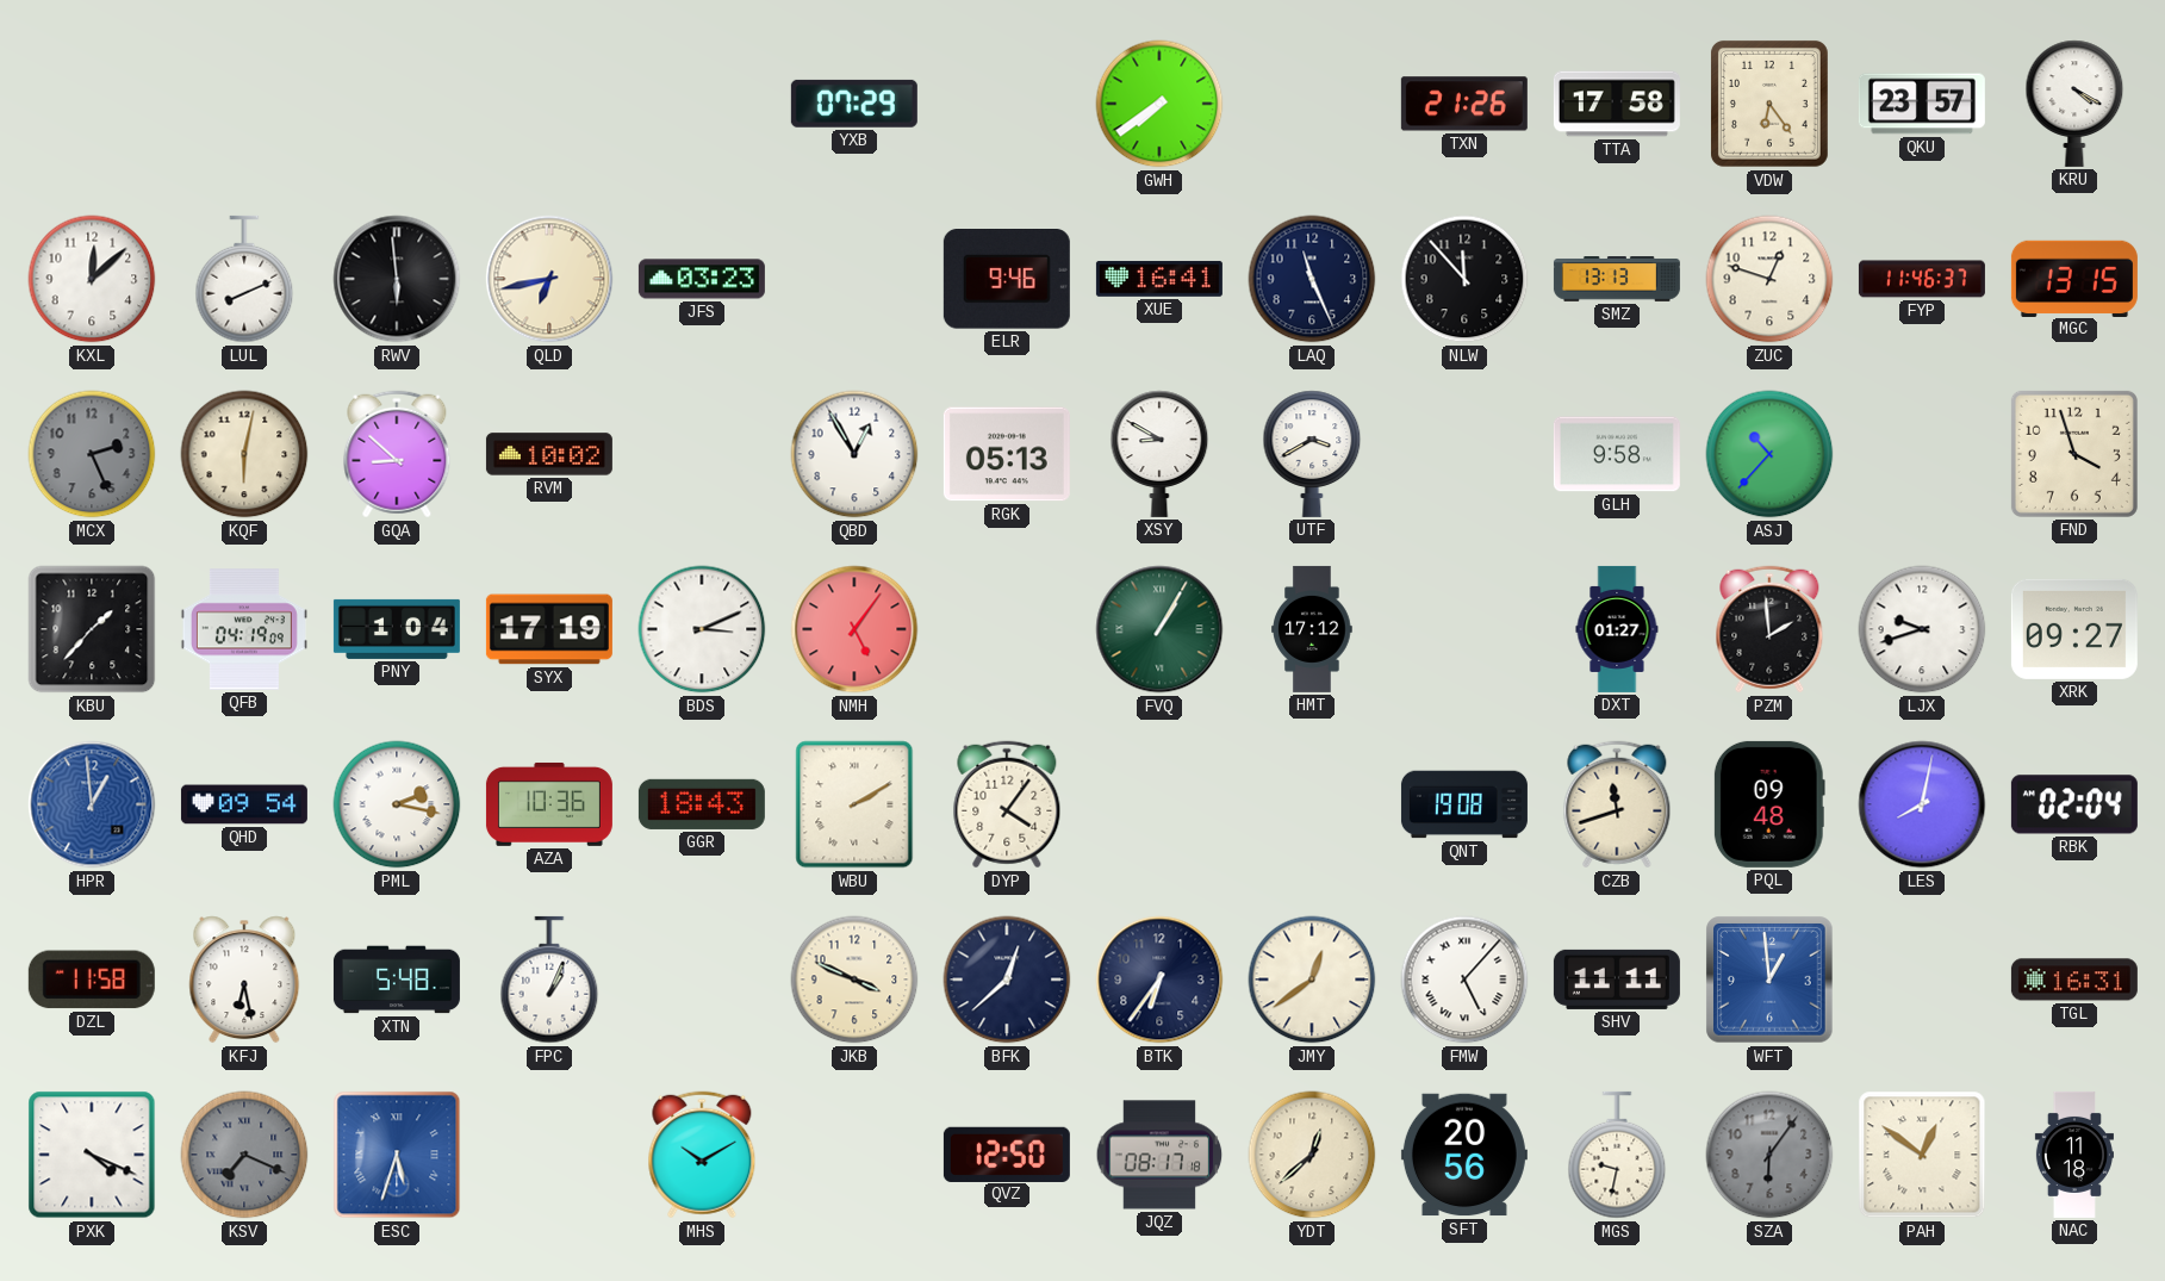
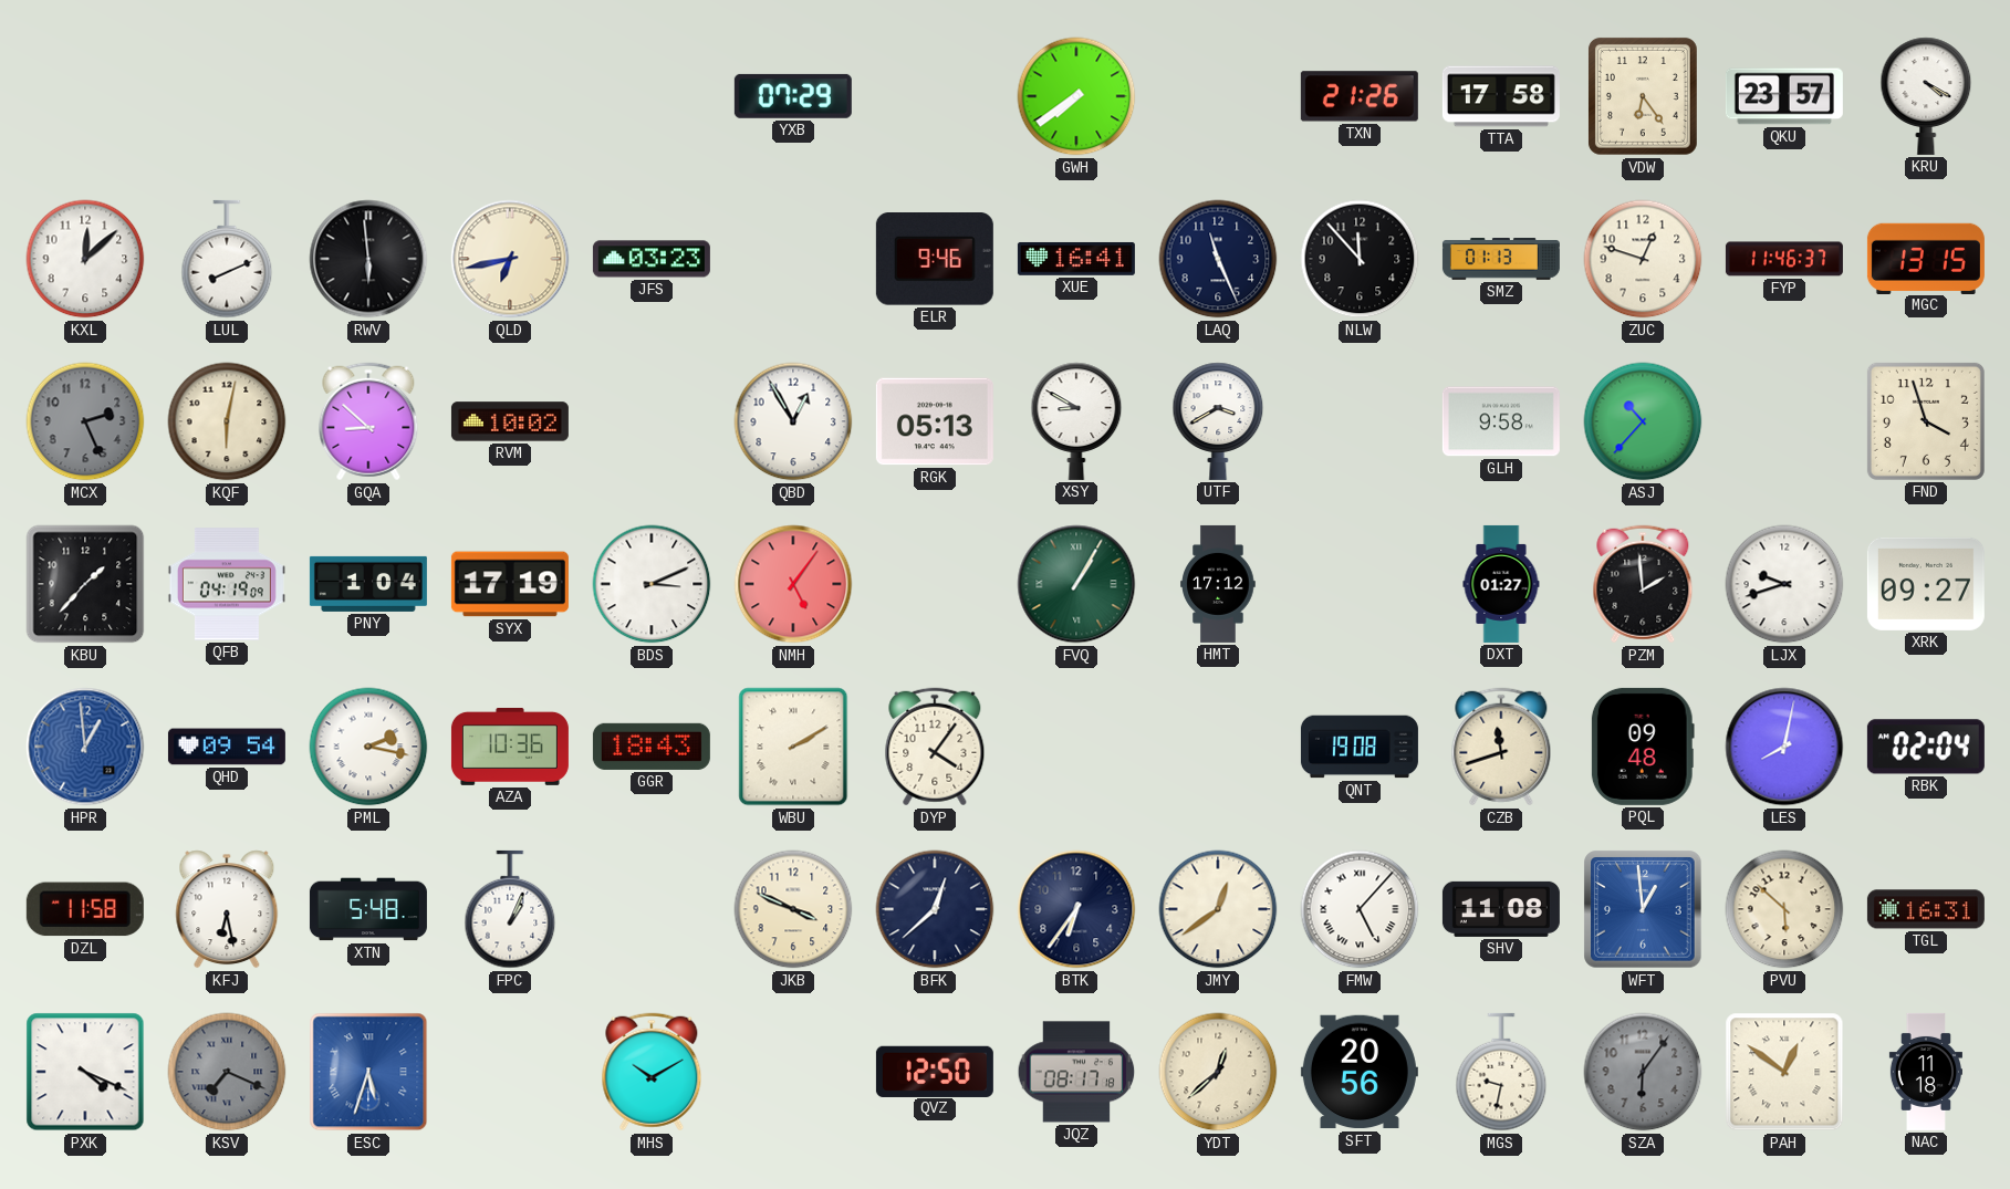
SMZ: 13:13 -> 01:13 (1501, 259)
SHV: 11:11 -> 11:08 (1501, 909)
PVU: none -> 5:52 (1784, 909)
